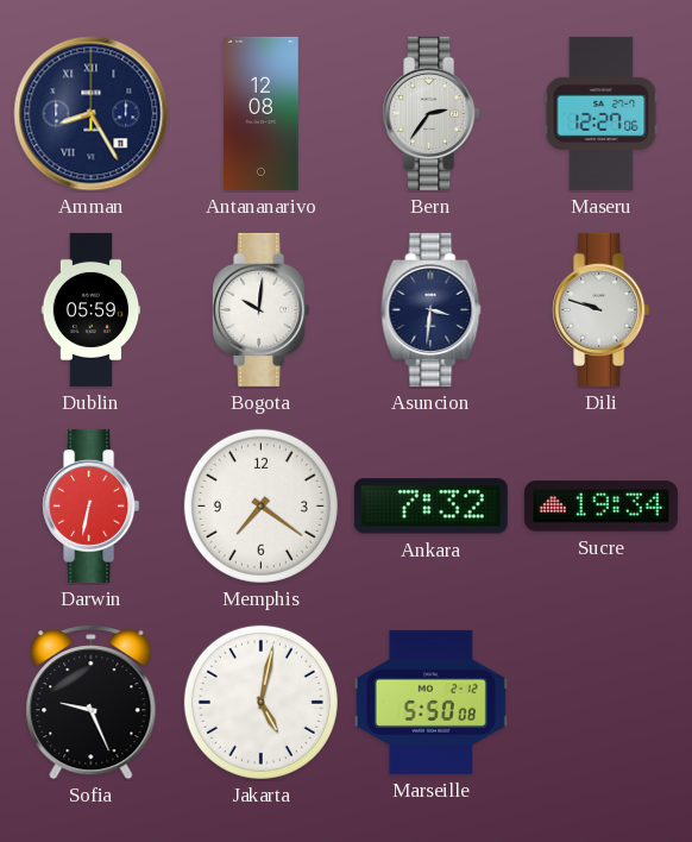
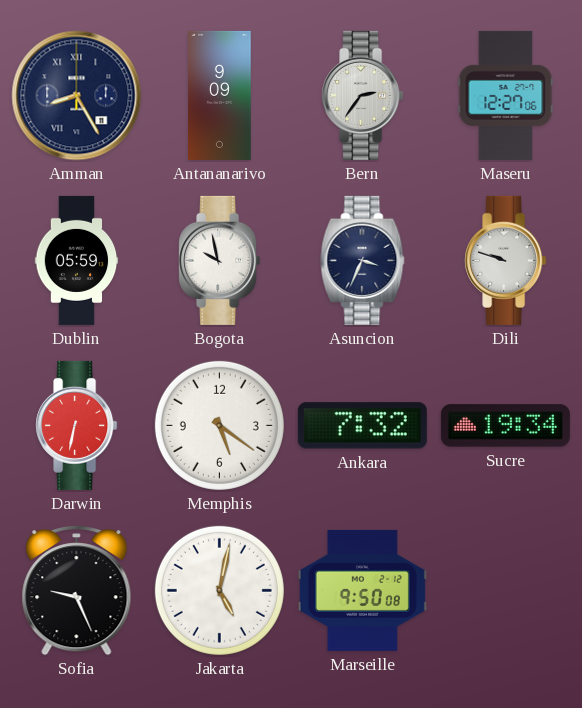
Antananarivo: 12:08 -> 9:09 (220, 95)
Bogota: 10:01 -> 9:58 (220, 260)
Asuncion: 3:31 -> 3:34 (363, 260)
Memphis: 7:21 -> 5:21 (219, 425)
Marseille: 5:50 -> 9:50 (362, 590)
